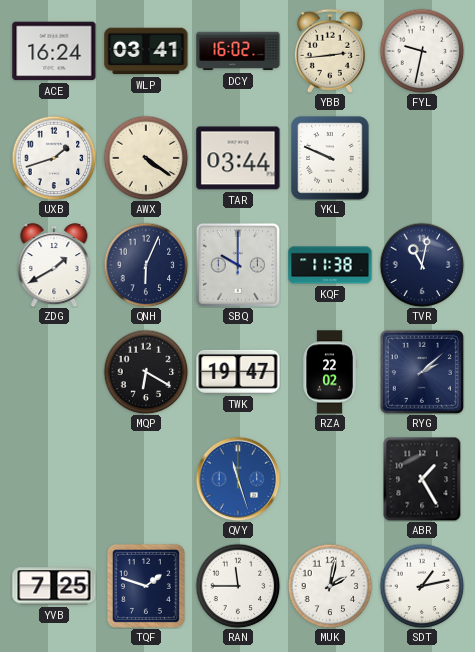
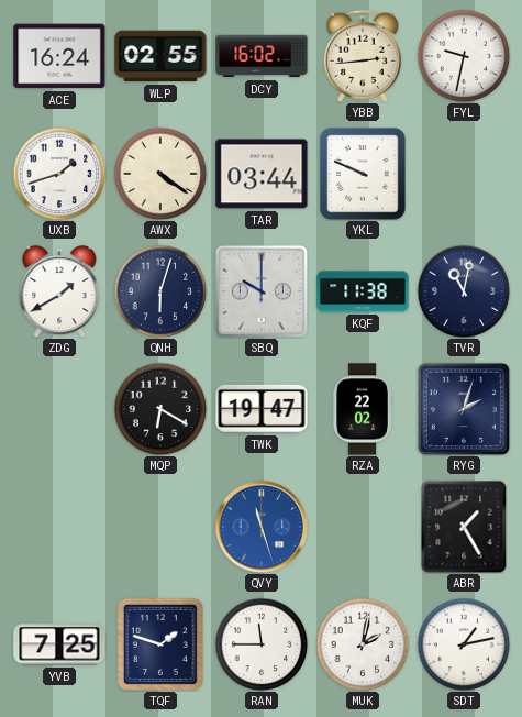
WLP: 03:41 -> 02:55 (160, 56)
QNH: 6:04 -> 6:03 (160, 291)
RYG: 2:08 -> 2:03 (464, 409)
